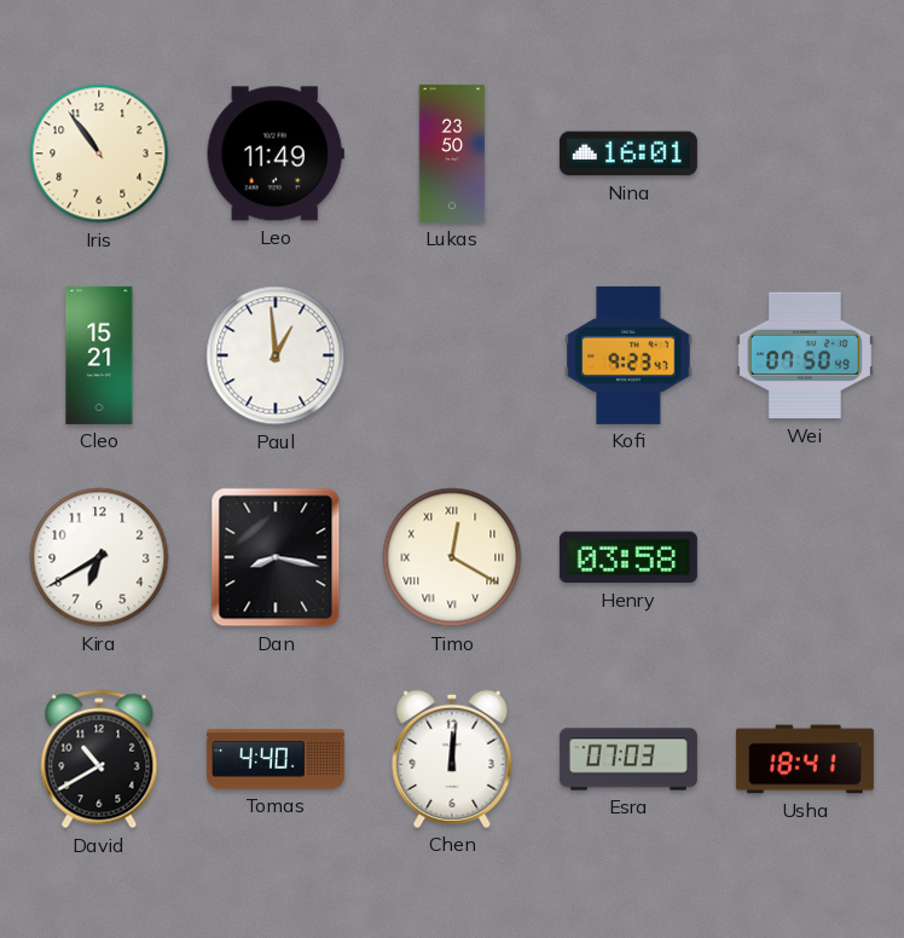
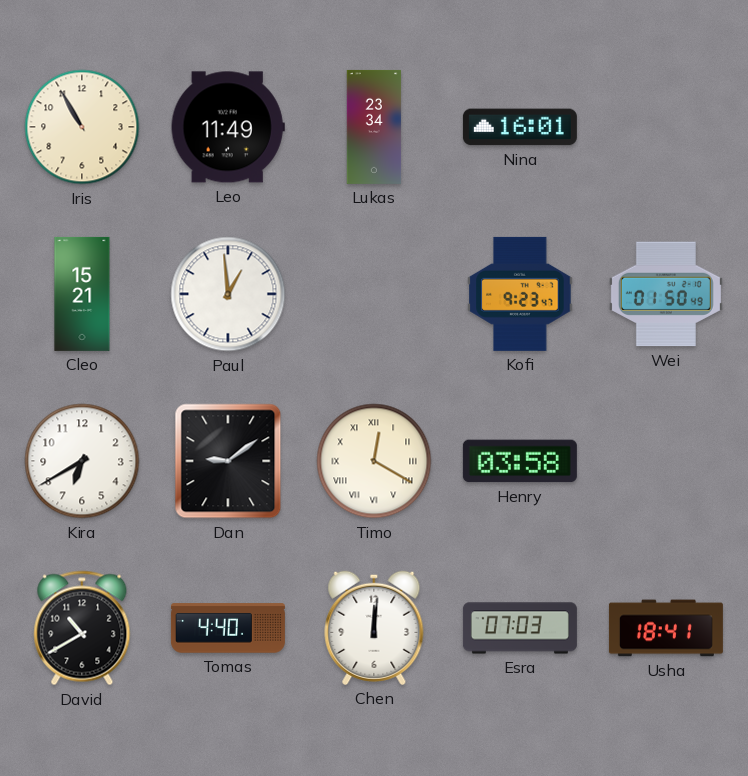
Iris: 10:54 -> 10:55 (82, 127)
Lukas: 23:50 -> 23:34 (374, 127)
Wei: 07:50 -> 01:50 (666, 294)
Dan: 8:17 -> 9:09 (228, 461)
